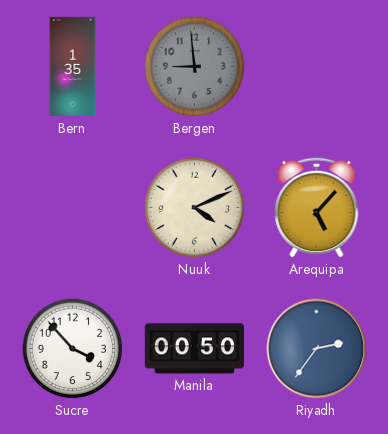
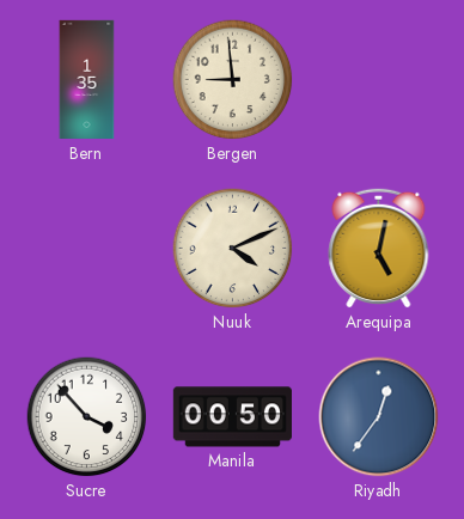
Bergen dial: grey -> cream (233, 80)
Arequipa: 5:07 -> 5:02 (379, 248)
Riyadh: 2:36 -> 12:36 (379, 417)
